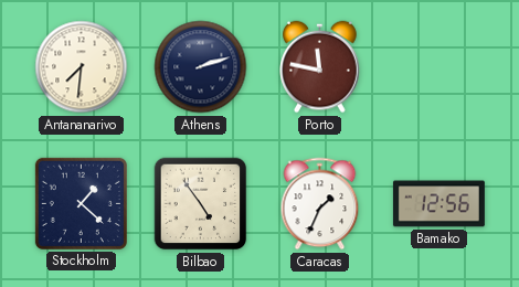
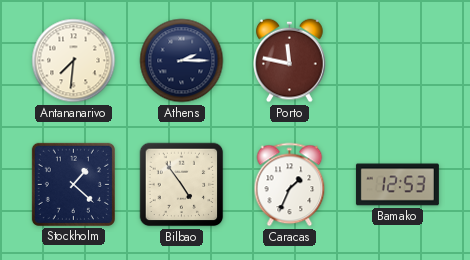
Athens: 2:12 -> 2:15 (182, 61)
Bamako: 12:56 -> 12:53 (397, 185)
